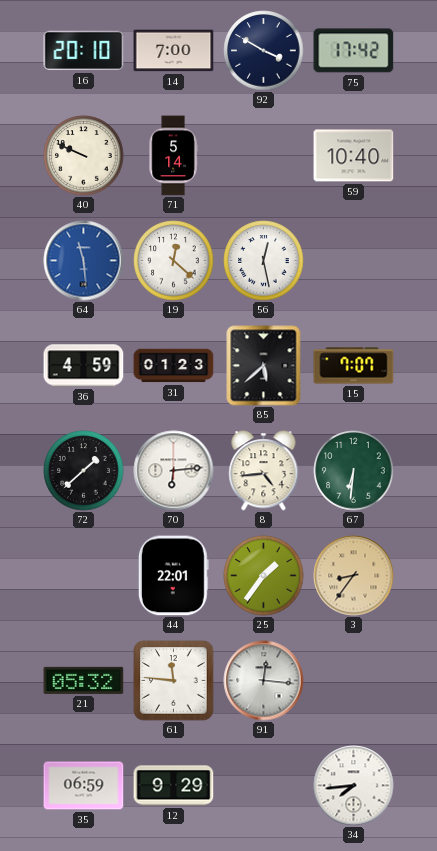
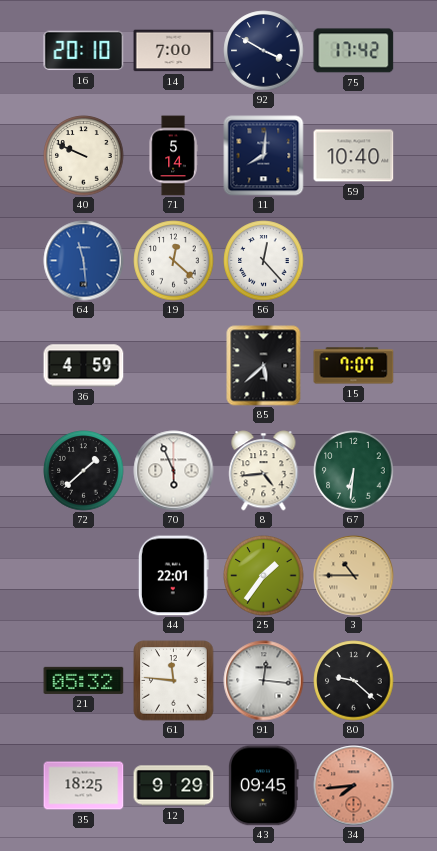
11: none -> 8:01 (264, 156)
56: 12:28 -> 12:23 (264, 261)
31: 01:23 -> none (174, 366)
70: 6:14 -> 5:56 (174, 471)
3: 8:36 -> 10:45 (354, 576)
80: none -> 9:22 (354, 681)
35: 06:59 -> 18:25 (84, 786)
43: none -> 09:45 (264, 786)
34 dial: white -> salmon (354, 786)
